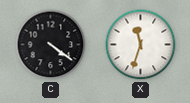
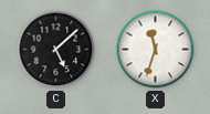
C: 4:21 -> 5:08 (56, 50)
